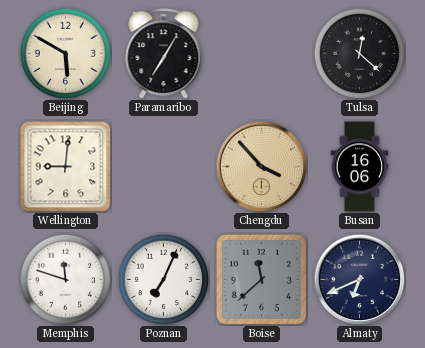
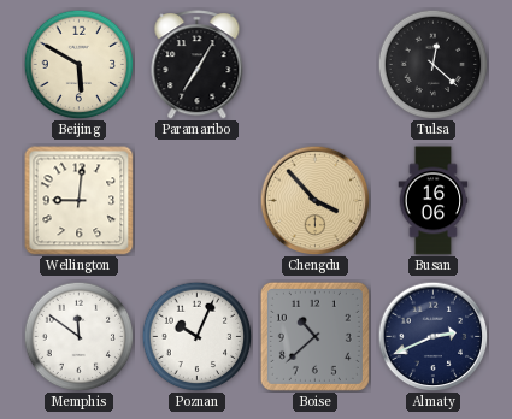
Memphis: 11:48 -> 11:51 (78, 336)
Poznan: 7:04 -> 10:04 (196, 336)
Boise: 11:38 -> 10:38 (314, 336)
Almaty: 6:41 -> 2:41 (432, 336)
